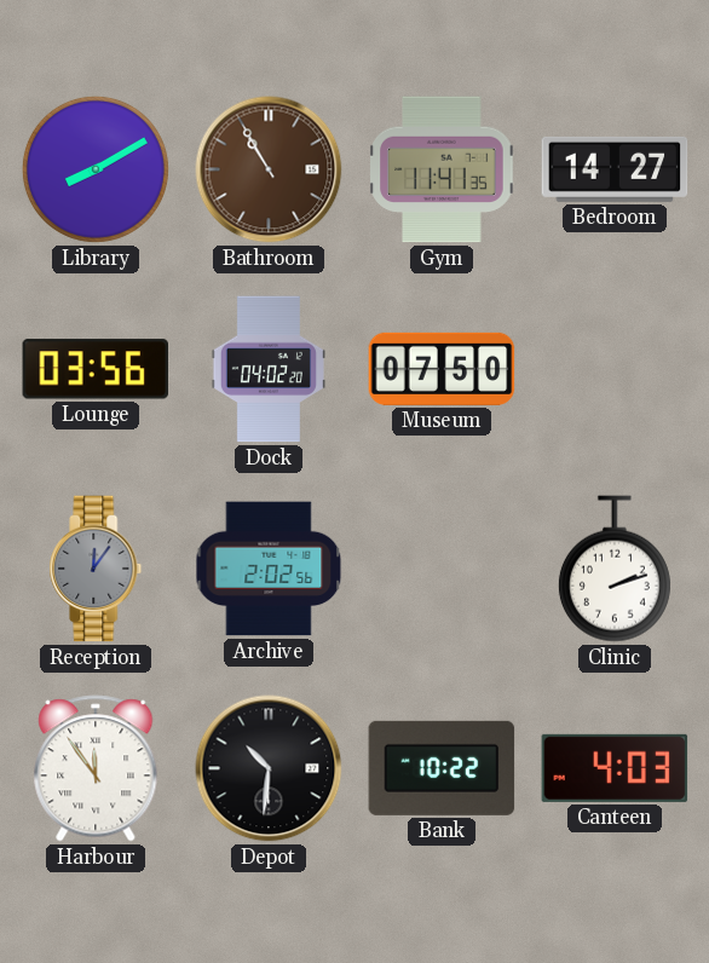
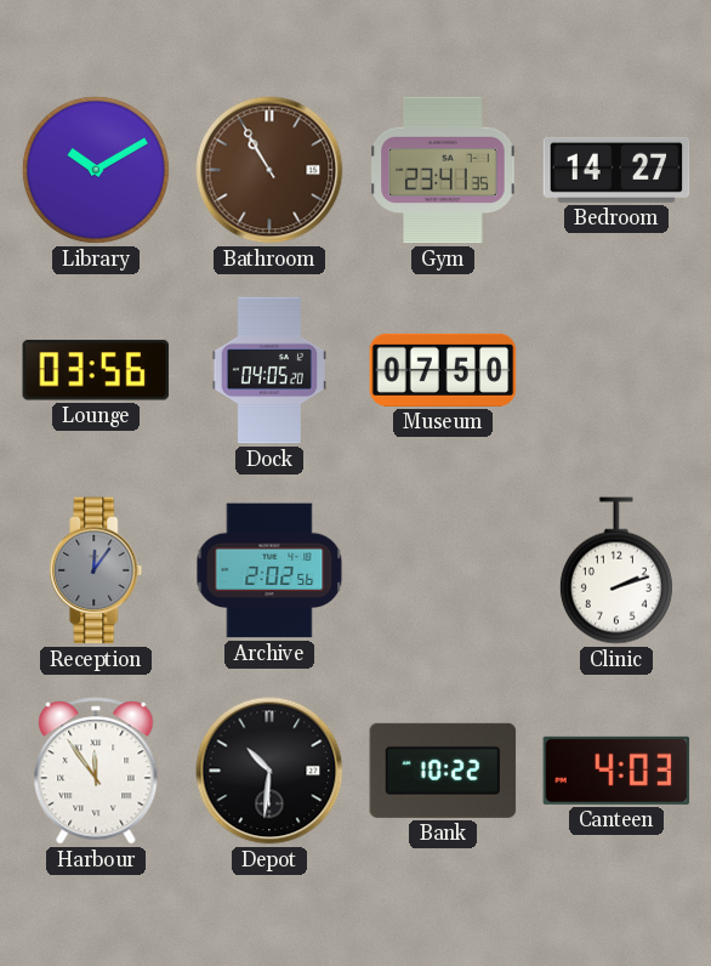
Library: 8:10 -> 10:10 (96, 170)
Gym: 11:41 -> 23:41 (443, 170)
Dock: 04:02 -> 04:05 (269, 370)
